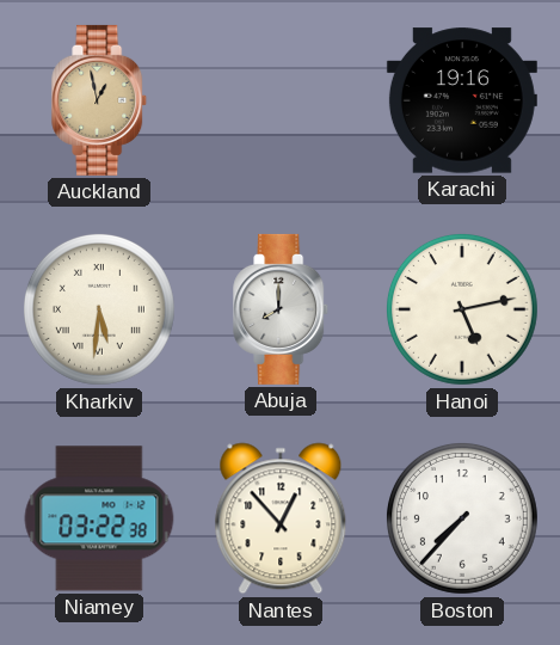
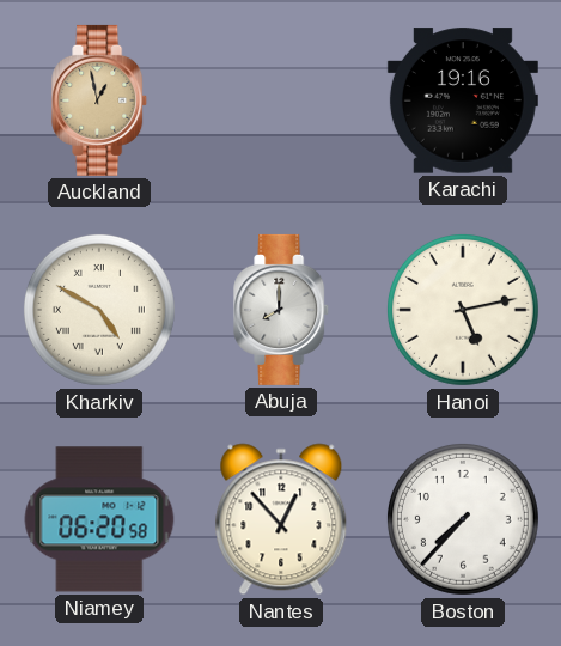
Kharkiv: 5:31 -> 4:50 (99, 310)
Niamey: 03:22 -> 06:20 (99, 519)
